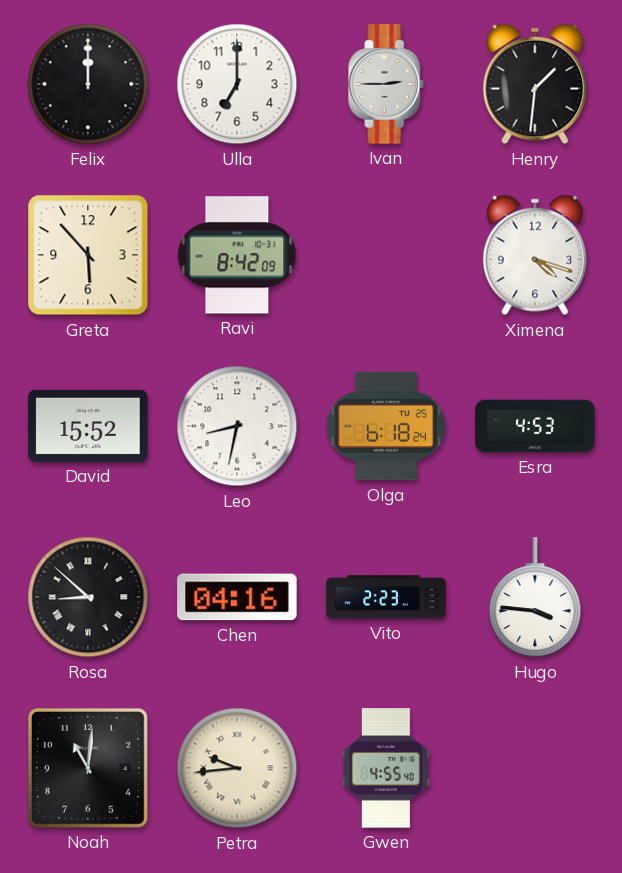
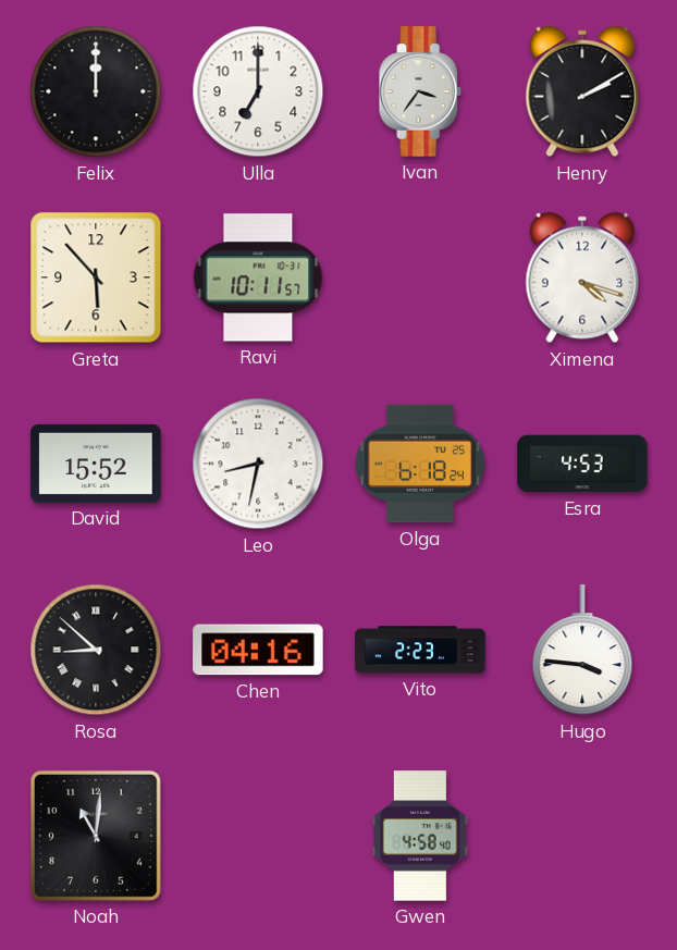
Ivan: 2:45 -> 3:36 (420, 91)
Henry: 1:31 -> 2:10 (582, 91)
Ravi: 8:42 -> 10:11 (258, 277)
Petra: 9:44 -> none (237, 768)
Gwen: 4:55 -> 4:58 (420, 836)
